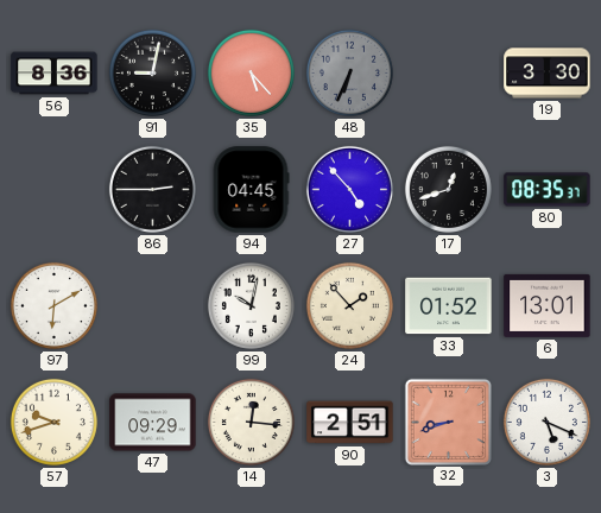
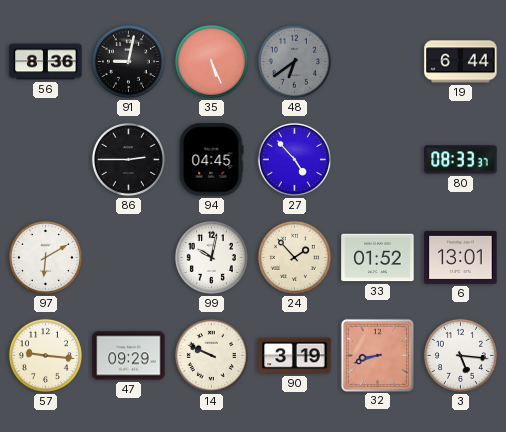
35: 5:23 -> 5:26 (211, 61)
48: 6:34 -> 6:39 (294, 61)
19: 3:30 -> 6:44 (461, 62)
17: 12:42 -> none (448, 189)
80: 08:35 -> 08:33 (461, 160)
57: 9:42 -> 9:16 (45, 355)
14: 12:16 -> 9:49 (211, 355)
90: 2:51 -> 3:19 (295, 356)
3: 5:19 -> 5:16 (460, 355)
